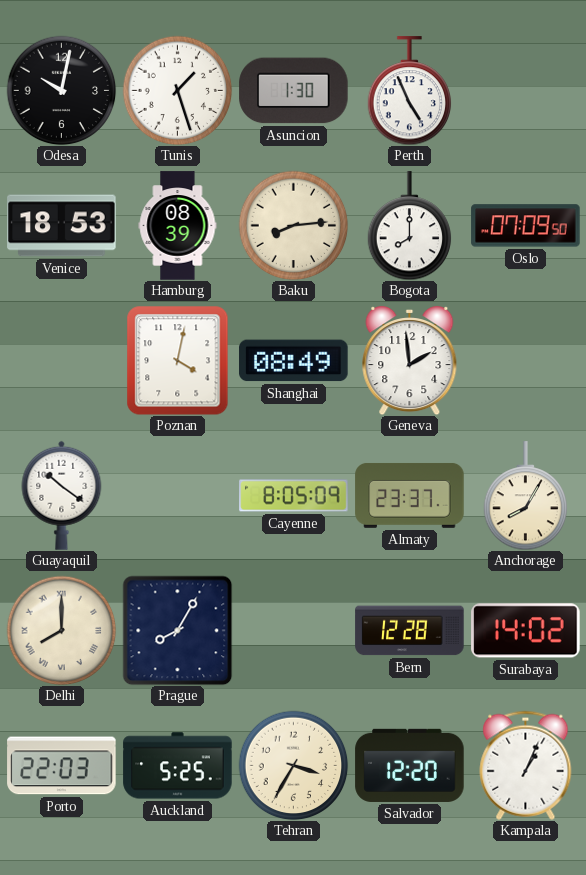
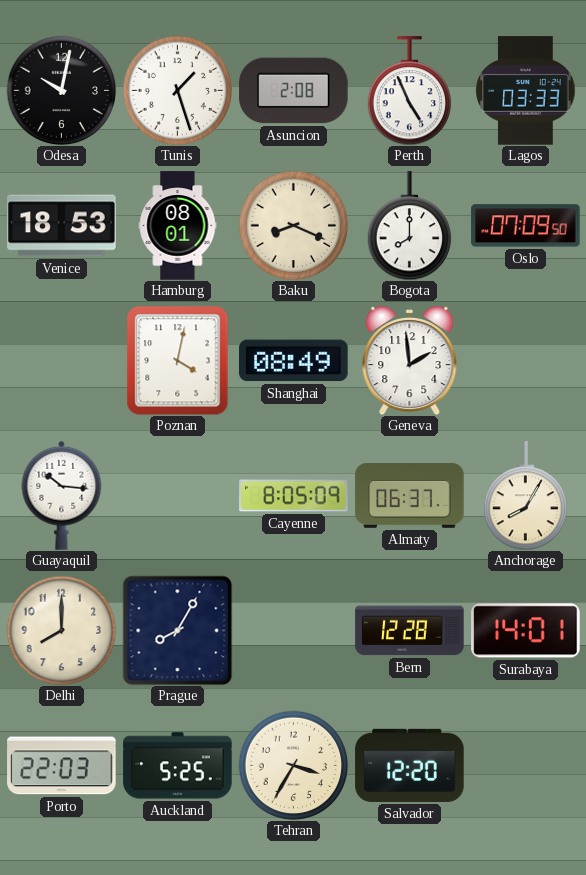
Asuncion: 1:30 -> 2:08 (294, 91)
Lagos: none -> 03:33 (526, 91)
Hamburg: 08:39 -> 08:01 (178, 226)
Baku: 8:14 -> 8:19 (293, 225)
Guayaquil: 10:21 -> 10:16 (62, 495)
Almaty: 23:37 -> 06:37 (410, 495)
Delhi numerals: Roman -> Arabic (61, 630)
Surabaya: 14:02 -> 14:01 (526, 631)
Kampala: 1:04 -> none (526, 765)
